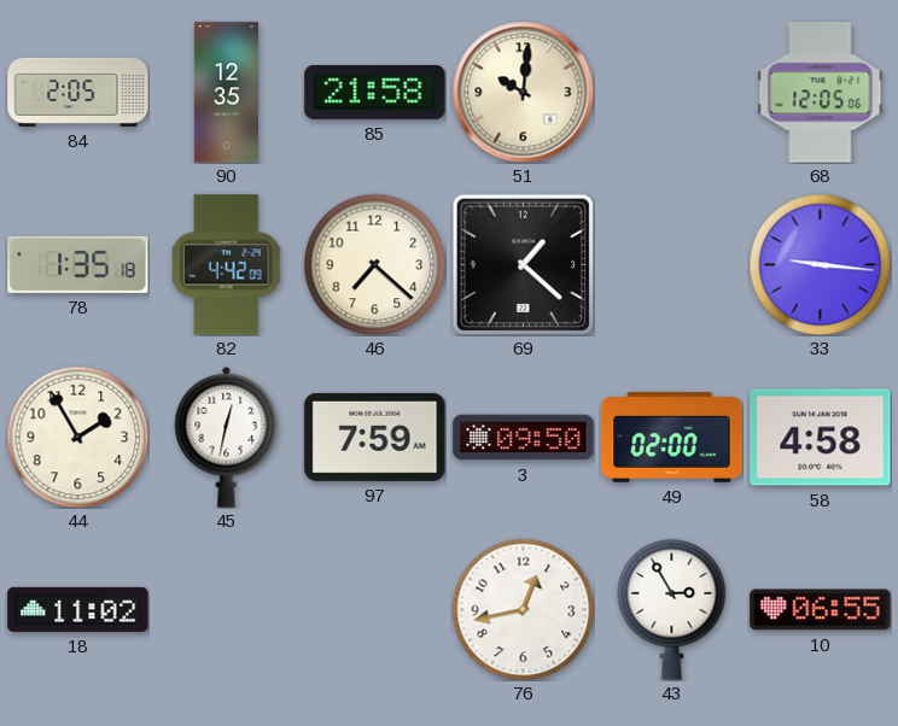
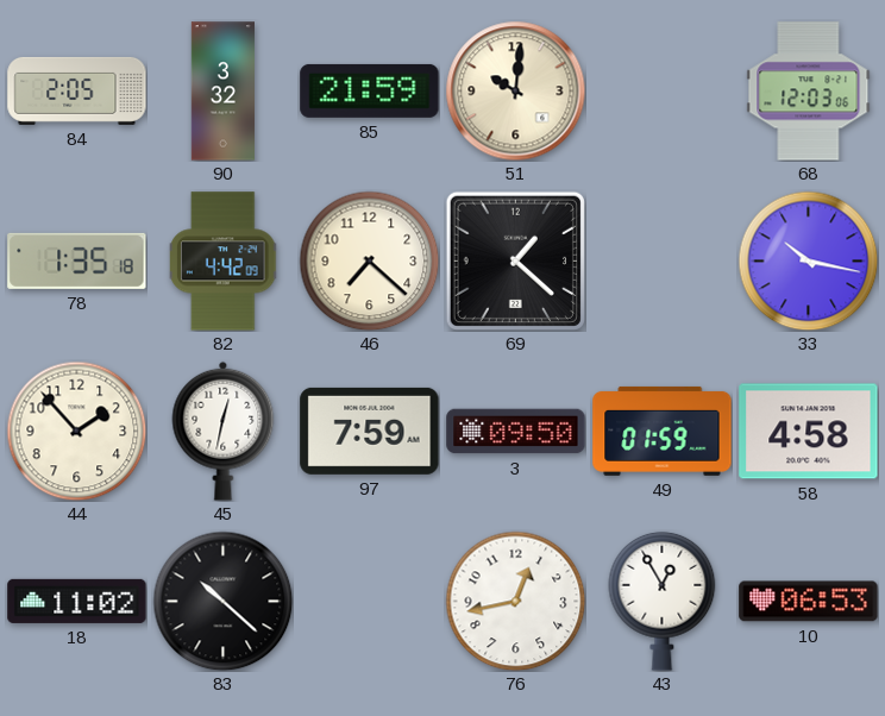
90: 12:35 -> 3:32 (222, 92)
85: 21:58 -> 21:59 (370, 90)
68: 12:05 -> 12:03 (809, 92)
33: 9:16 -> 10:17 (808, 260)
44: 1:55 -> 1:53 (76, 431)
49: 02:00 -> 01:59 (663, 431)
83: none -> 10:22 (222, 601)
43: 2:55 -> 12:55 (663, 601)
10: 06:55 -> 06:53 (809, 602)
